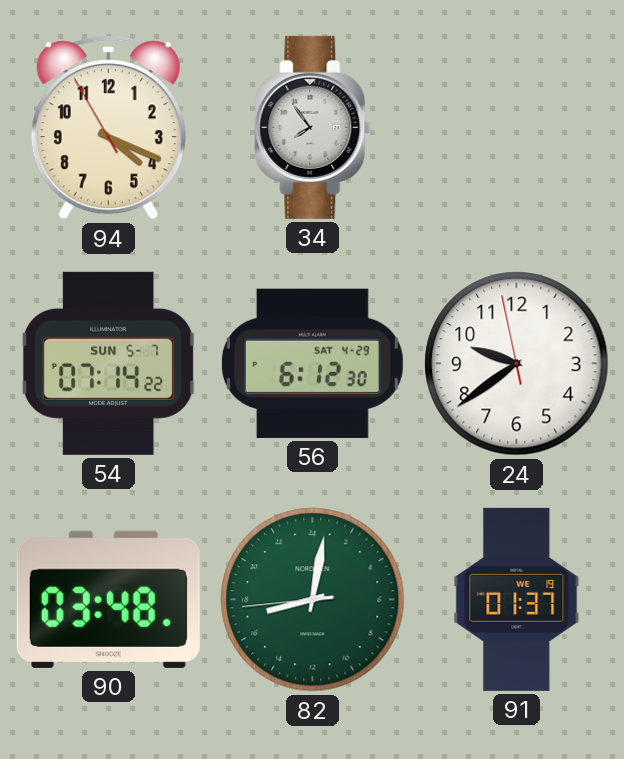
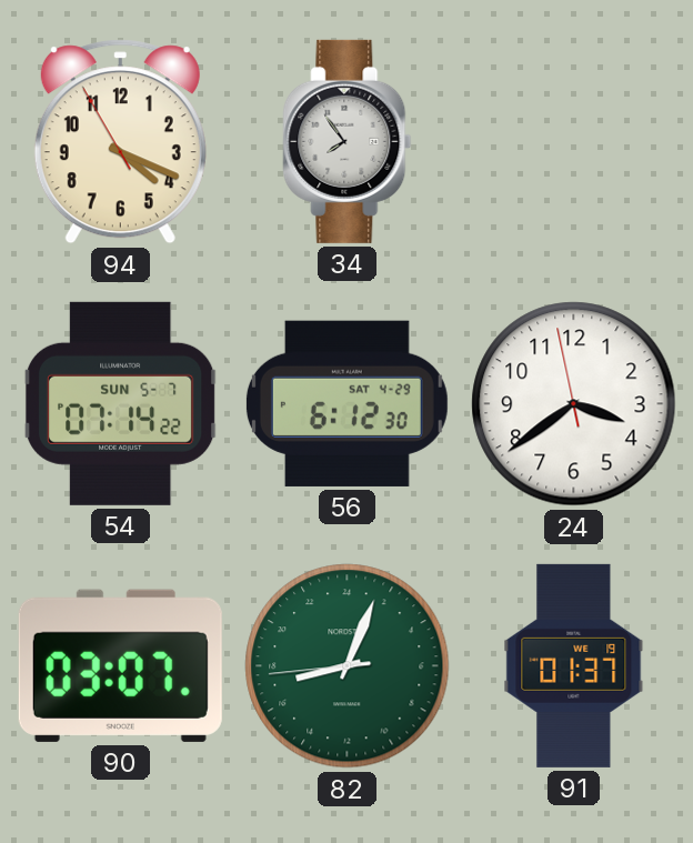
24: 9:38 -> 3:38 (574, 404)
90: 03:48 -> 03:07 (120, 665)
82: 17:01 -> 17:03 (348, 666)
